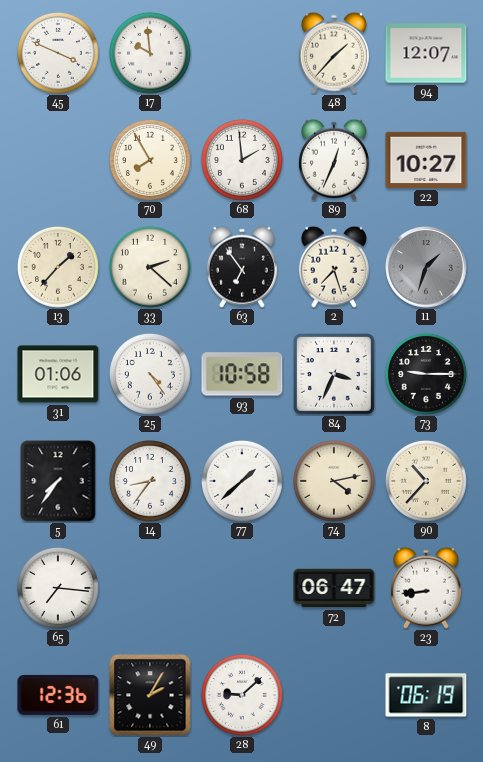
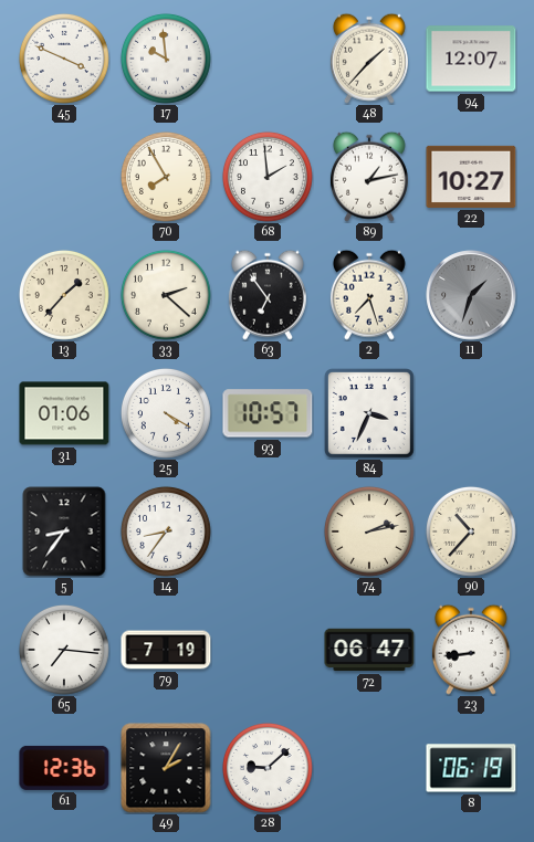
89: 12:34 -> 1:13 (369, 177)
25: 4:24 -> 4:20 (166, 413)
93: 10:58 -> 10:57 (268, 413)
73: 9:15 -> none (426, 374)
5: 7:36 -> 8:36 (64, 531)
77: 1:38 -> none (242, 481)
74: 4:13 -> 2:13 (369, 531)
79: none -> 7:19 (166, 650)
